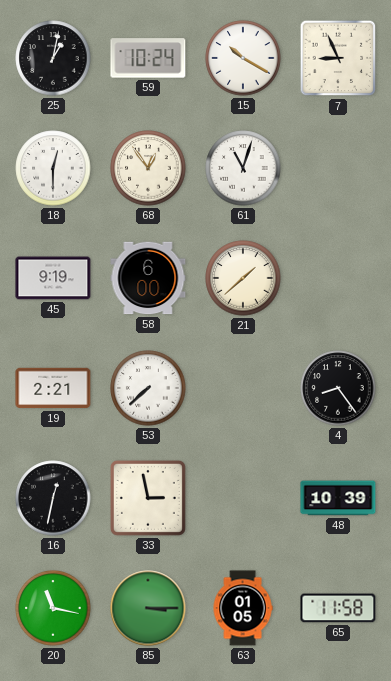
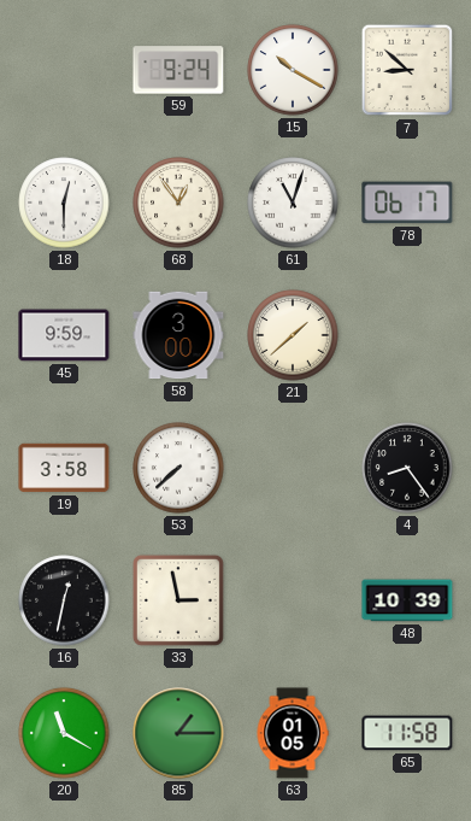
25: 1:02 -> none (53, 58)
59: 10:24 -> 9:24 (178, 70)
7: 8:56 -> 8:52 (407, 70)
78: none -> 06:17 (407, 203)
45: 9:19 -> 9:59 (64, 335)
58: 6:00 -> 3:00 (178, 335)
19: 2:21 -> 3:58 (64, 468)
20: 11:17 -> 11:20 (64, 733)
85: 3:15 -> 1:15 (178, 733)
